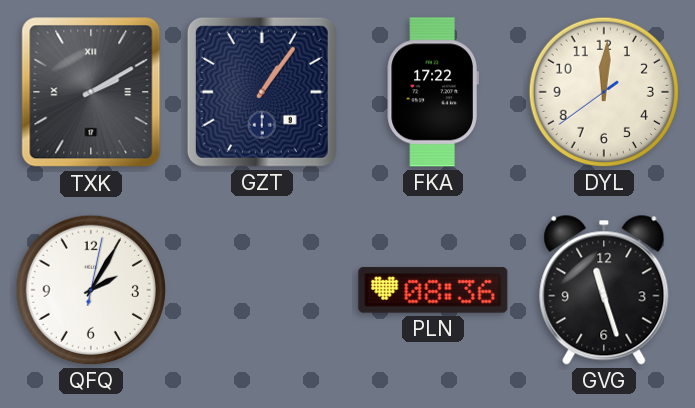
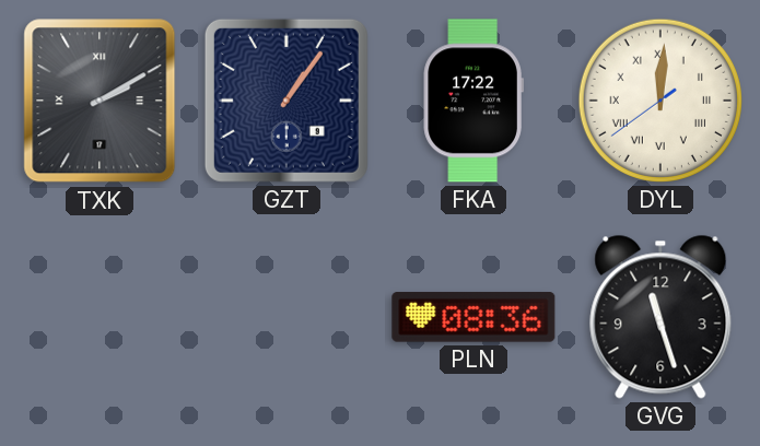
DYL numerals: Arabic -> Roman (660, 101)
QFQ: 2:05 -> none (91, 290)
